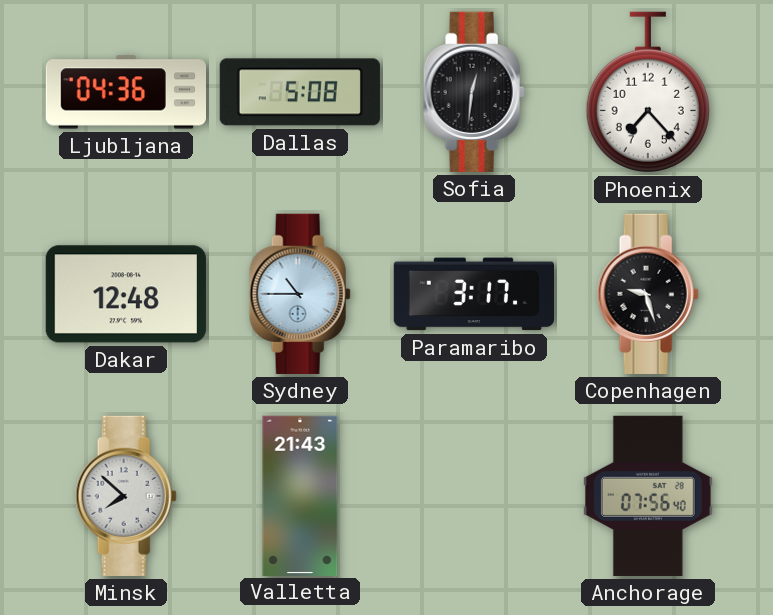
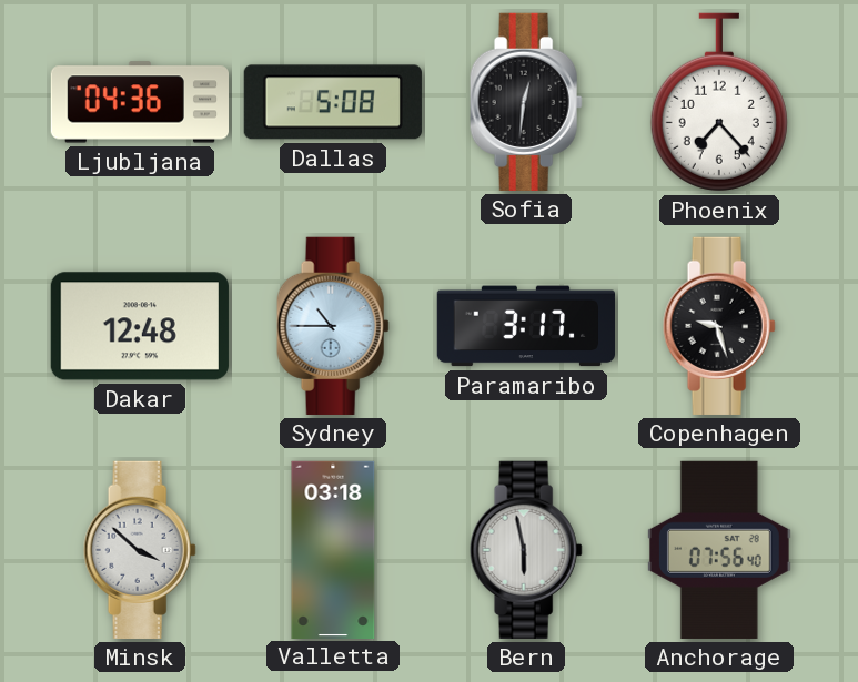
Minsk: 7:52 -> 3:52 (140, 550)
Valletta: 21:43 -> 03:18 (333, 549)
Bern: none -> 5:58 (526, 550)
